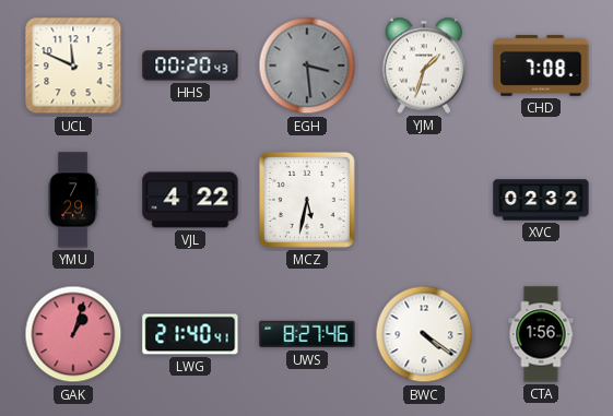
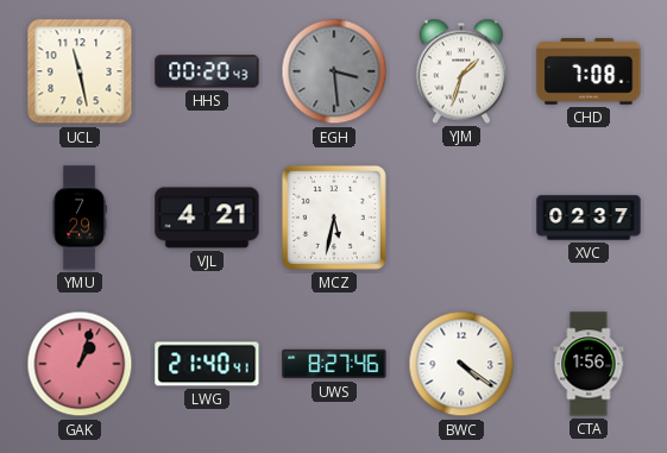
UCL: 11:49 -> 11:28 (80, 71)
VJL: 4:22 -> 4:21 (207, 218)
XVC: 02:32 -> 02:37 (589, 218)
